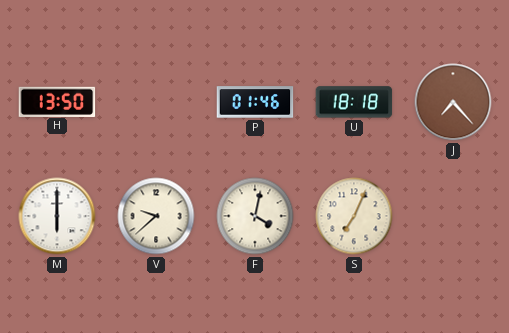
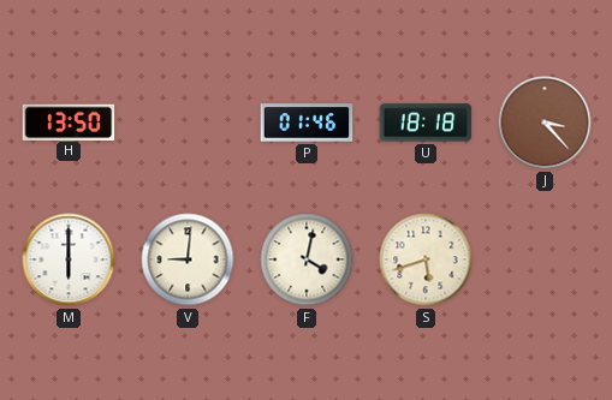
J: 7:23 -> 3:23 (545, 123)
V: 9:38 -> 9:01 (188, 259)
S: 7:04 -> 5:42 (426, 259)
